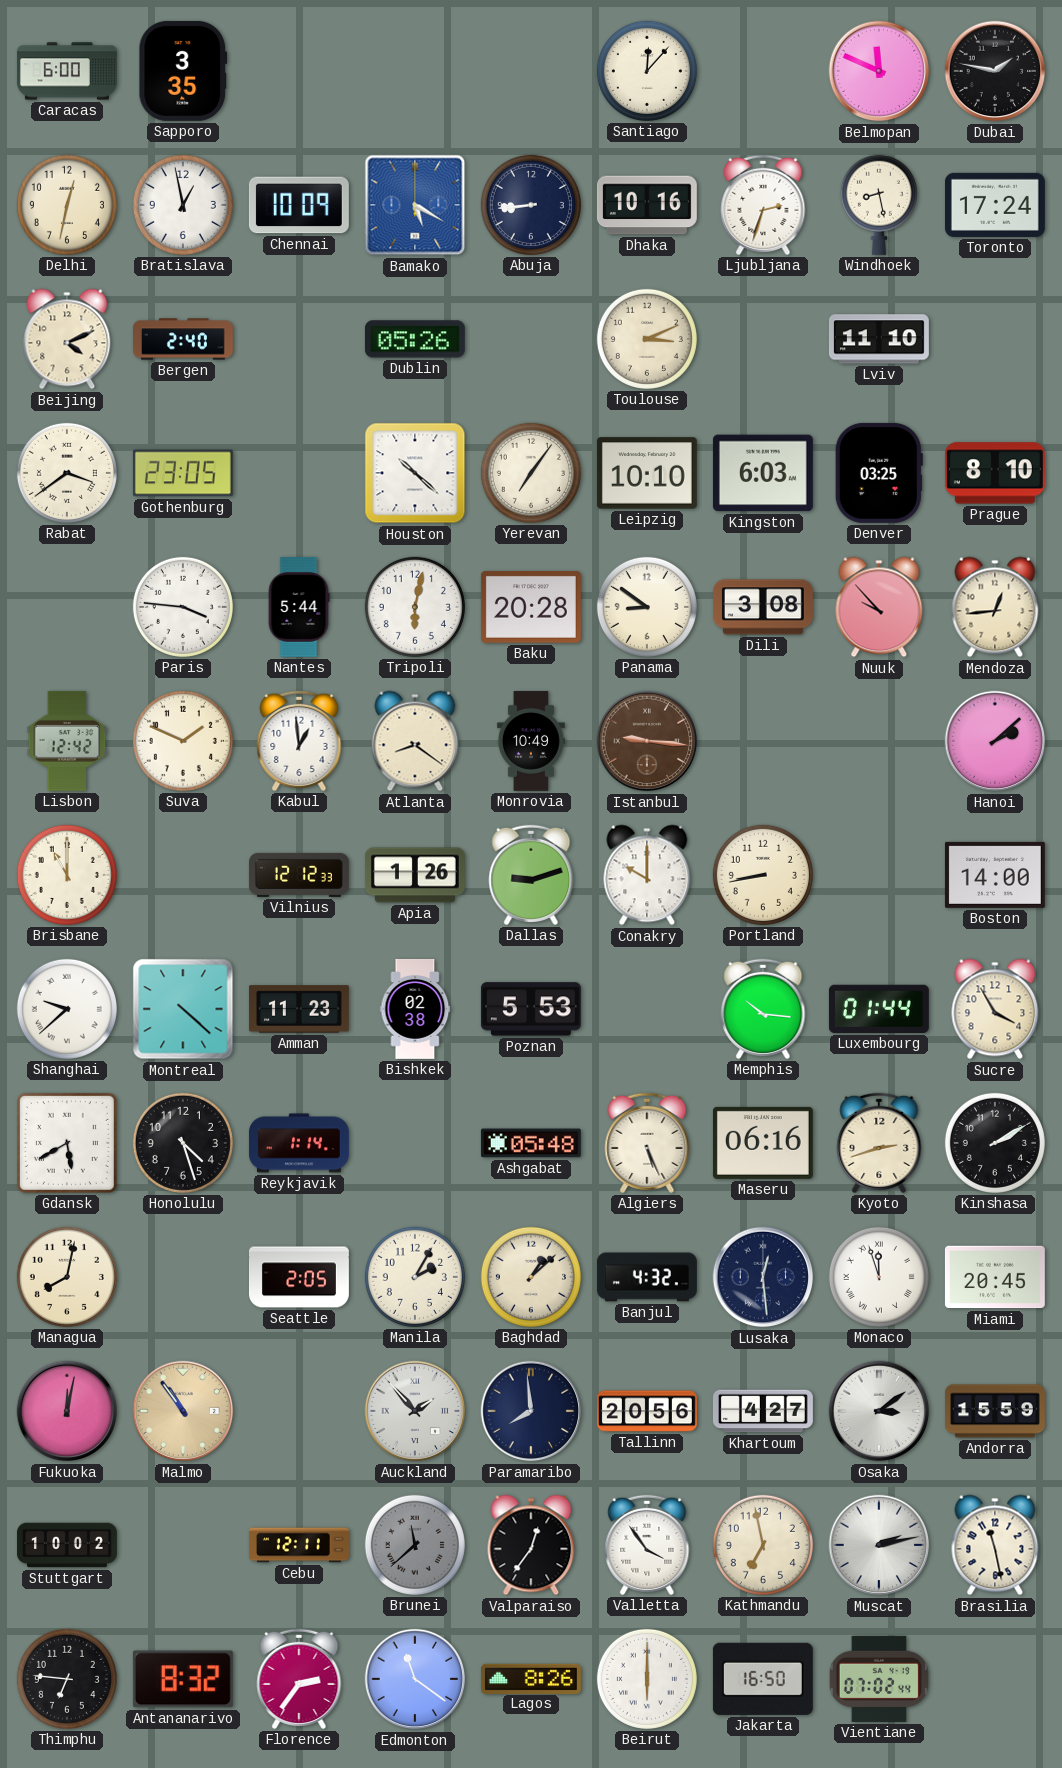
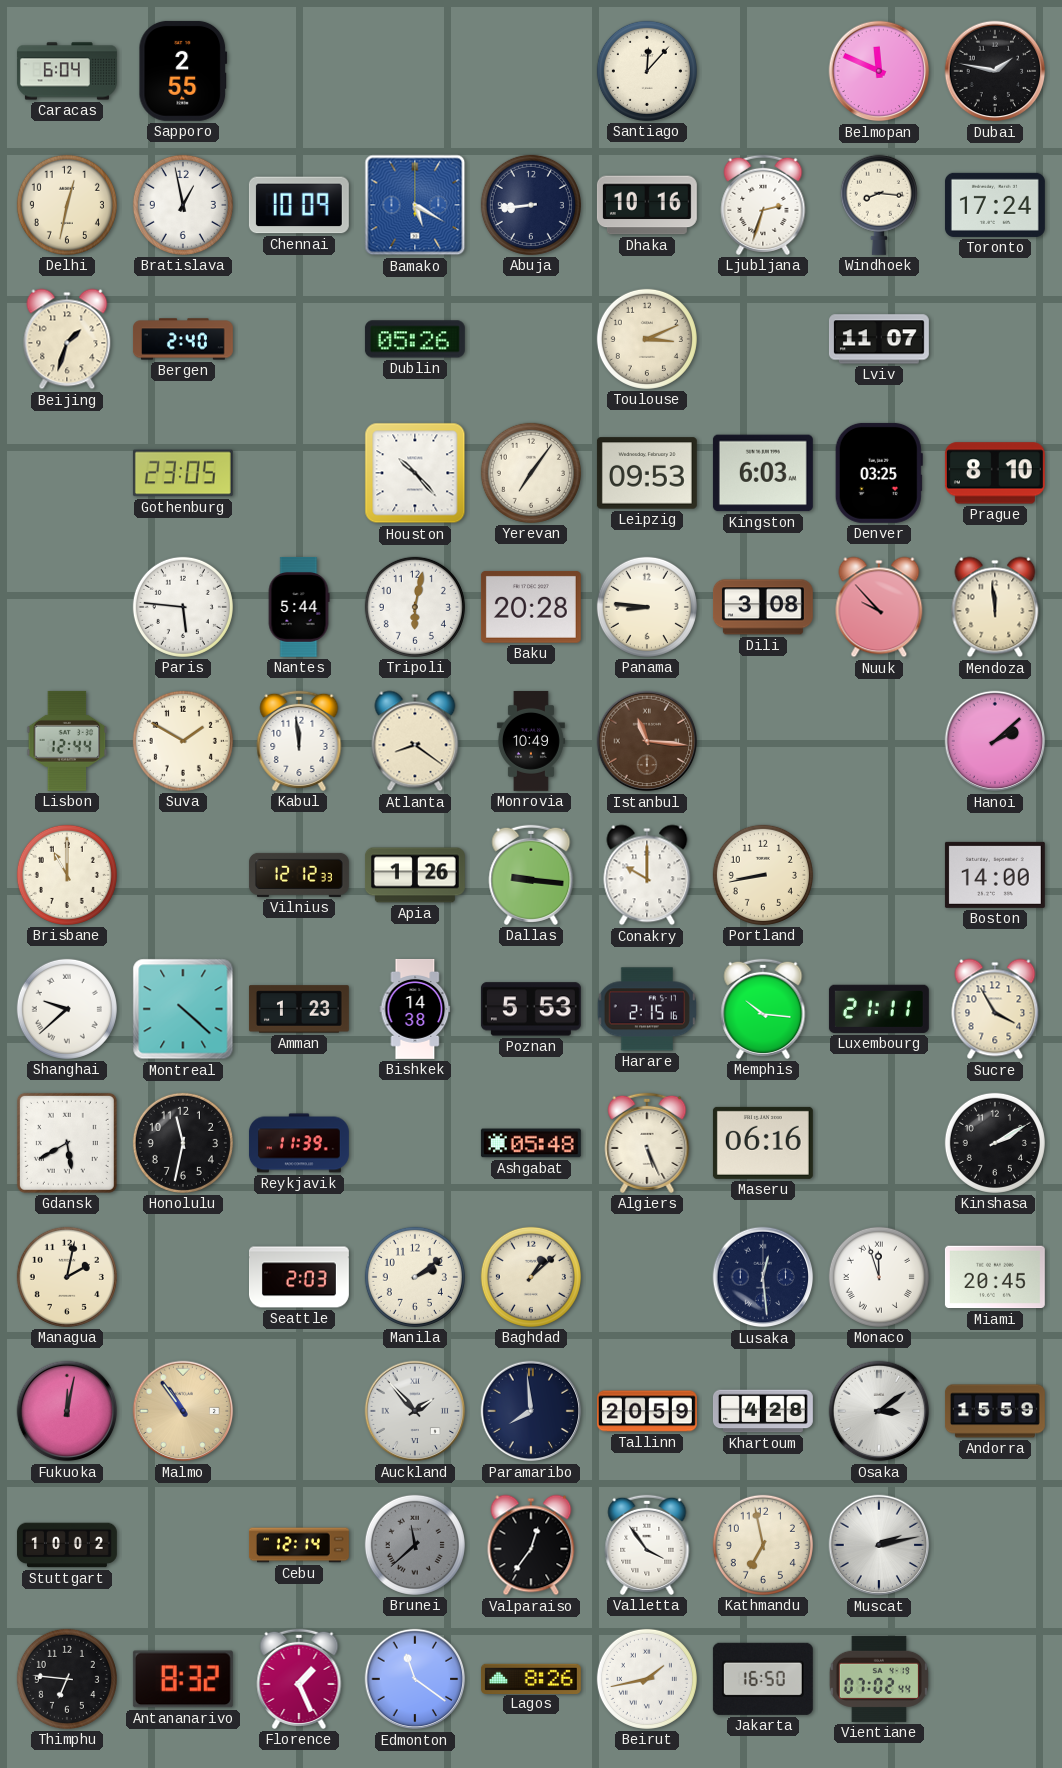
Caracas: 6:00 -> 6:04 (67, 71)
Sapporo: 3:35 -> 2:55 (183, 71)
Windhoek: 8:28 -> 8:16 (879, 205)
Beijing: 4:11 -> 1:33 (67, 339)
Lviv: 11:10 -> 11:07 (879, 339)
Rabat: 3:39 -> none (67, 473)
Houston: 10:22 -> 10:23 (415, 473)
Leipzig: 10:10 -> 09:53 (647, 473)
Paris: 3:46 -> 5:46 (183, 607)
Panama: 8:51 -> 8:46 (647, 607)
Mendoza: 12:44 -> 11:59 (995, 607)
Lisbon: 12:42 -> 12:44 (67, 741)
Suva: 1:49 -> 1:50 (183, 741)
Kabul: 12:59 -> 11:59 (299, 741)
Istanbul: 9:16 -> 11:16 (647, 741)
Dallas: 9:12 -> 9:16 (531, 875)
Amman: 11:23 -> 1:23 (299, 1009)
Bishkek: 02:38 -> 14:38 (415, 1009)
Harare: none -> 2:15 (646, 1009)
Luxembourg: 01:44 -> 21:11 (879, 1009)
Honolulu: 4:27 -> 11:32 (183, 1143)
Reykjavik: 1:14 -> 11:39 (299, 1143)
Kyoto: 2:42 -> none (879, 1143)
Managua: 8:02 -> 2:02 (67, 1277)
Seattle: 2:05 -> 2:03 (300, 1277)
Manila: 2:05 -> 2:09 (415, 1277)
Banjul: 4:32 -> none (647, 1277)
Tallinn: 20:56 -> 20:59 (647, 1411)
Khartoum: 4:27 -> 4:28 (763, 1411)
Cebu: 12:11 -> 12:14 (299, 1545)
Brasilia: 11:28 -> none (995, 1545)
Florence: 2:36 -> 1:26 (299, 1679)
Beirut: 6:00 -> 1:43 (647, 1679)
